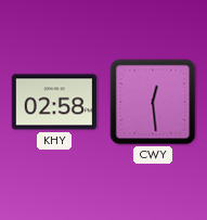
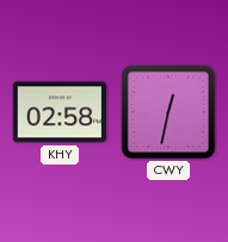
CWY: 12:29 -> 12:32 (168, 112)
